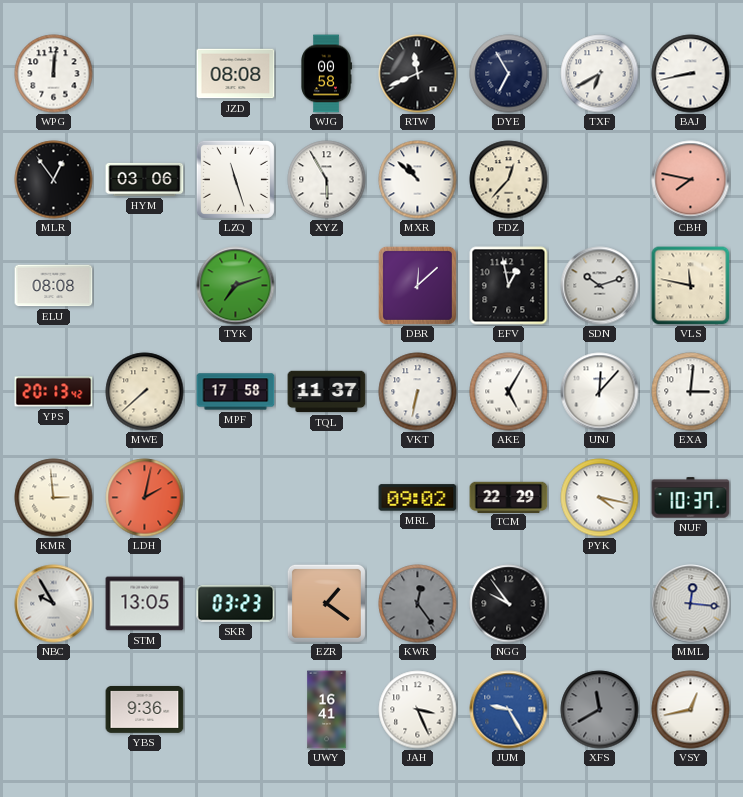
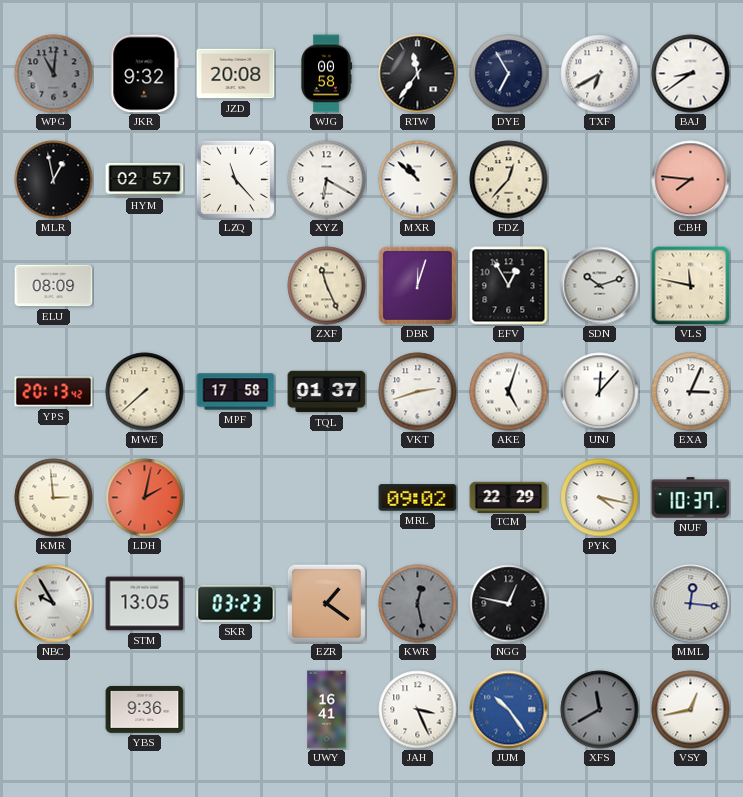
WPG: 12:01 -> 11:01 (54, 74)
WPG dial: white -> grey (54, 74)
JKR: none -> 9:32 (144, 74)
JZD: 08:08 -> 20:08 (236, 74)
RTW: 11:41 -> 11:36 (418, 74)
BAJ: 8:43 -> 8:39 (691, 74)
MLR: 12:54 -> 12:58 (54, 180)
HYM: 03:06 -> 02:57 (145, 179)
LZQ: 11:27 -> 11:23 (235, 179)
XYZ: 5:55 -> 6:20 (327, 180)
CBH: 7:47 -> 7:46 (691, 180)
ELU: 08:08 -> 08:09 (54, 286)
TYK: 7:12 -> none (236, 286)
ZXF: none -> 11:26 (327, 286)
DBR: 12:08 -> 12:03 (417, 285)
EFV: 12:58 -> 12:55 (509, 286)
TQL: 11:37 -> 01:37 (327, 392)
VKT: 6:32 -> 2:42 (418, 392)
AKE: 5:05 -> 5:03 (509, 392)
EXA: 3:01 -> 3:04 (691, 392)
KWR: 12:24 -> 12:28 (418, 604)
NGG: 9:54 -> 12:47 (509, 604)
JUM: 9:25 -> 10:24 (509, 710)
